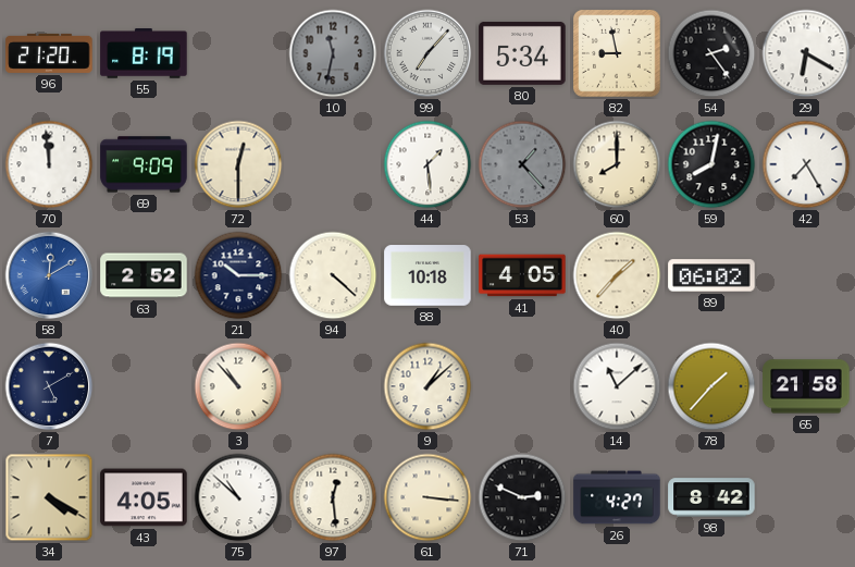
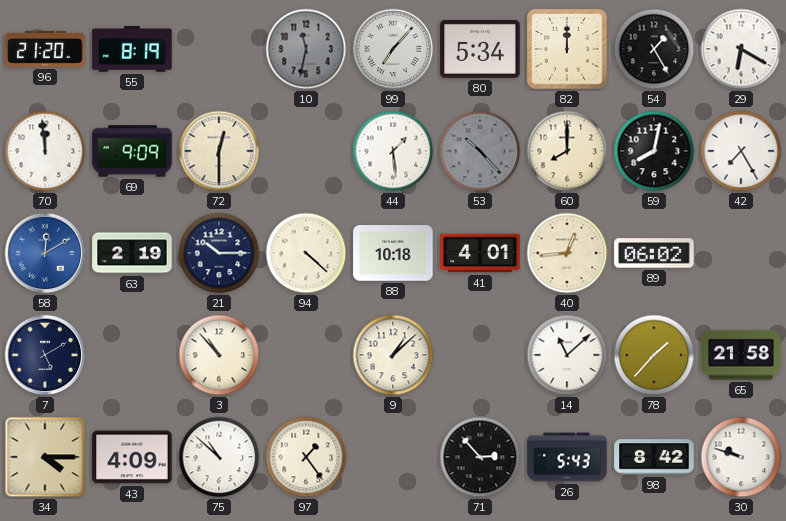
82: 8:58 -> 12:00 (567, 49)
54: 2:24 -> 1:25 (654, 49)
53: 1:23 -> 10:23 (480, 151)
63: 2:52 -> 2:19 (132, 253)
41: 4:05 -> 4:01 (480, 253)
40: 1:37 -> 12:44 (567, 253)
34: 4:20 -> 4:15 (45, 457)
43: 4:05 -> 4:09 (132, 457)
97: 12:29 -> 1:24 (306, 457)
61: 3:16 -> none (427, 497)
71: 2:49 -> 2:53 (480, 457)
26: 4:27 -> 5:43 (567, 457)
30: none -> 9:48 (741, 457)
